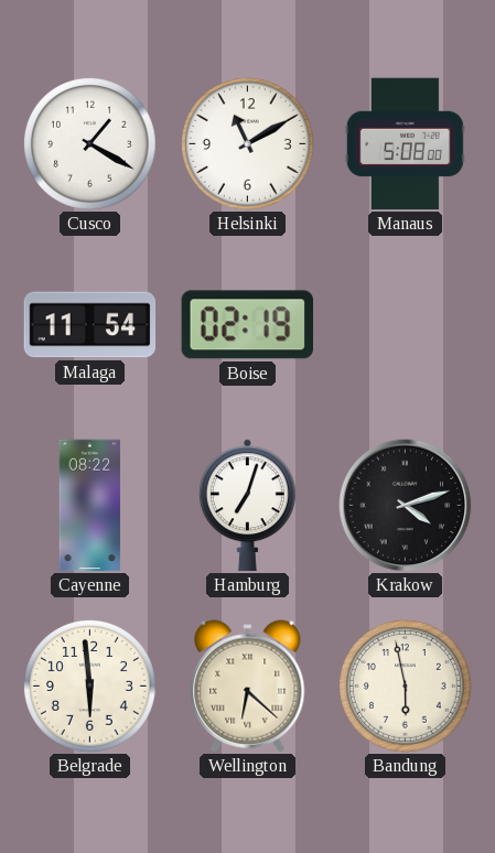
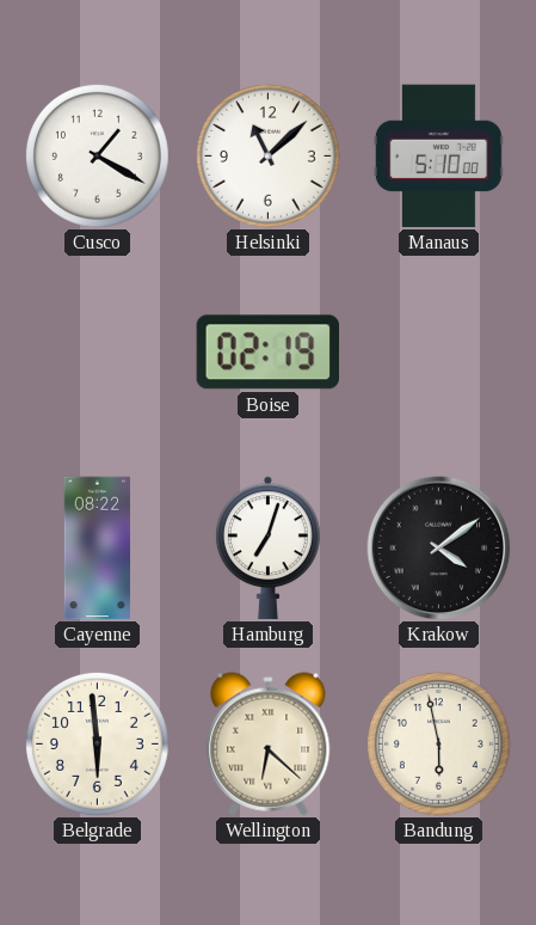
Helsinki: 11:10 -> 11:08 (267, 155)
Manaus: 5:08 -> 5:10 (438, 157)
Malaga: 11:54 -> none (90, 325)
Krakow: 4:12 -> 4:09 (439, 549)
